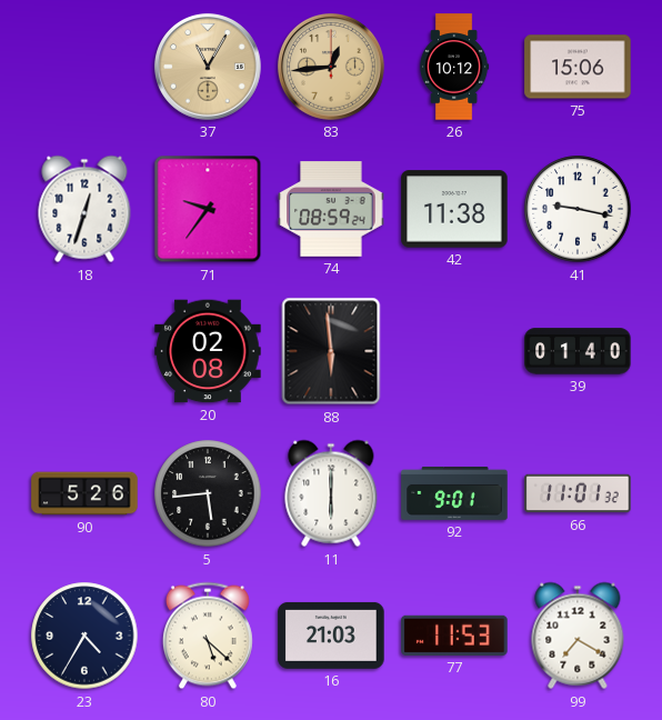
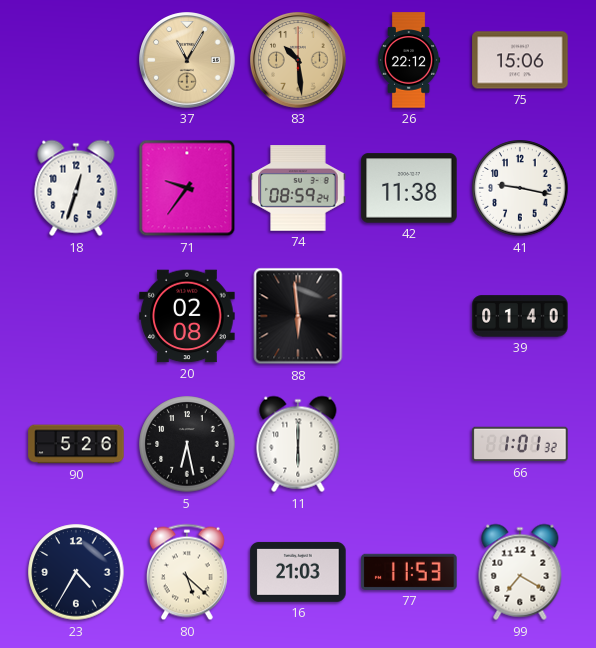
83: 12:44 -> 10:29 (298, 60)
26: 10:12 -> 22:12 (409, 60)
5: 5:44 -> 6:28 (187, 444)
92: 9:01 -> none (454, 493)
66: 11:01 -> 1:01 (520, 444)
